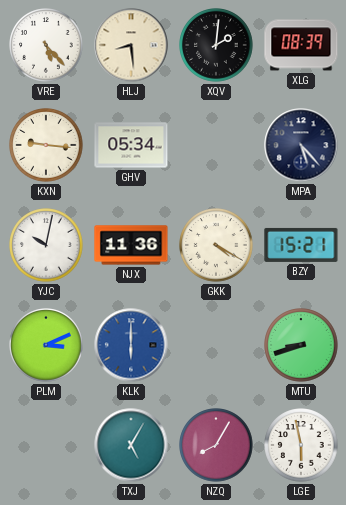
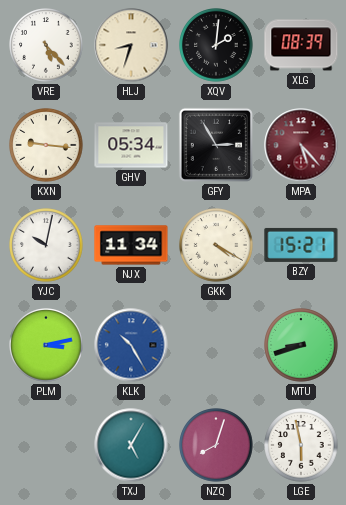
HLJ: 8:29 -> 8:33 (131, 45)
GFY: none -> 2:55 (216, 145)
MPA dial: navy -> burgundy (301, 145)
NJX: 11:36 -> 11:34 (131, 245)
PLM: 3:11 -> 3:13 (46, 345)
KLK: 6:00 -> 10:25 (131, 345)
NZQ: 8:05 -> 8:03 (216, 445)
